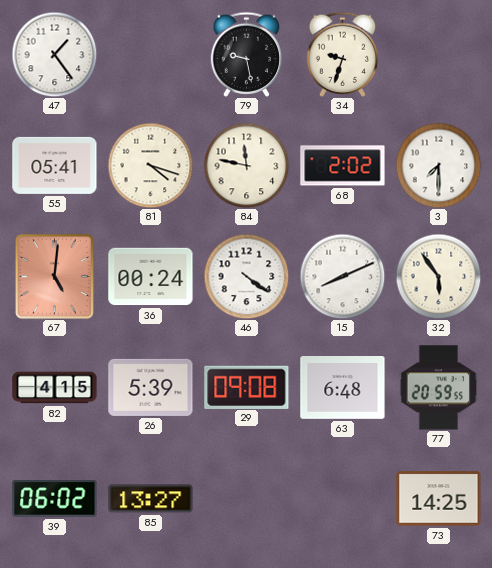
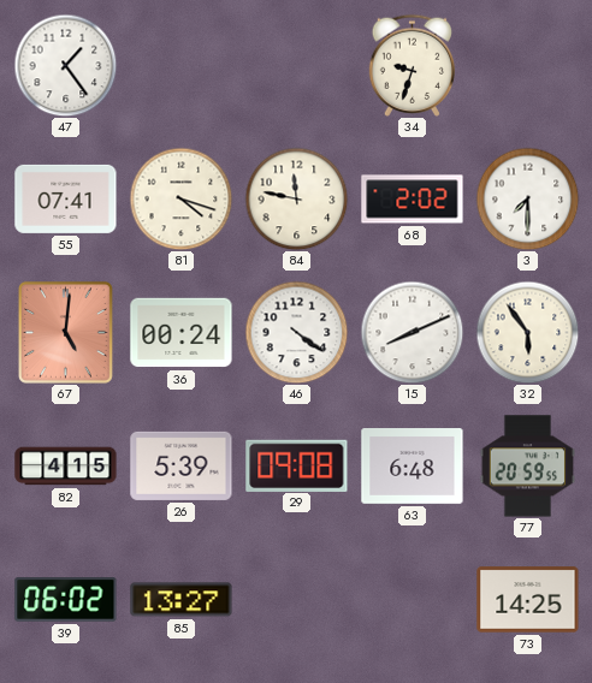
79: 9:28 -> none (246, 54)
55: 05:41 -> 07:41 (66, 198)
